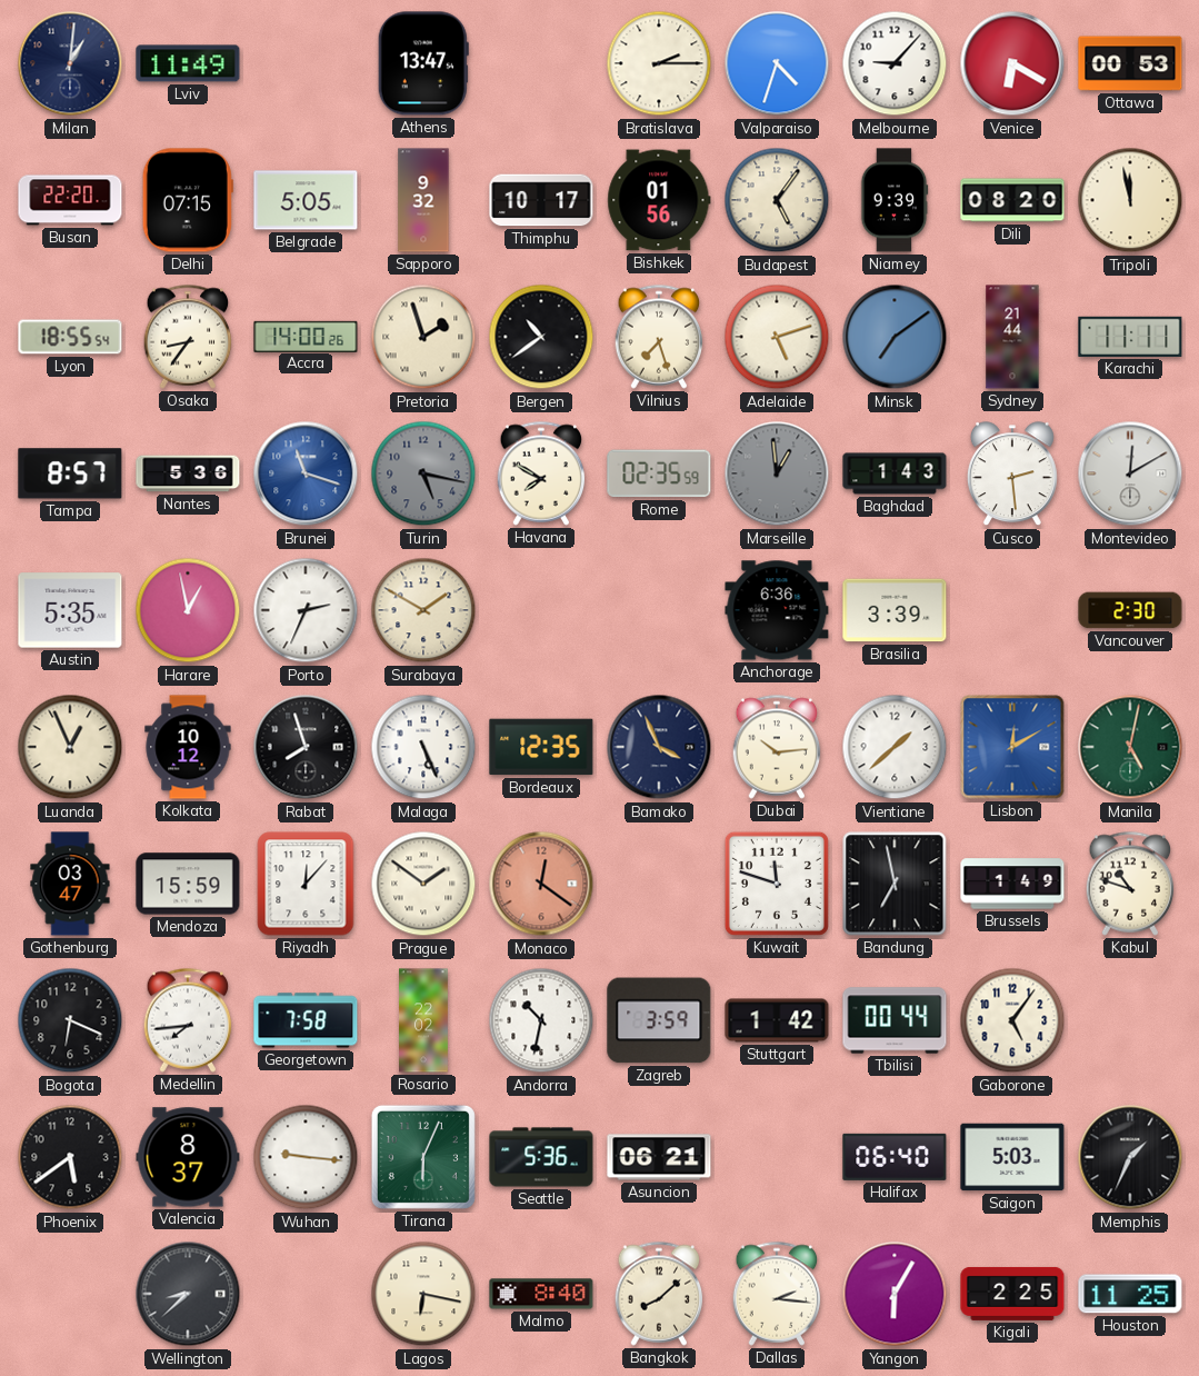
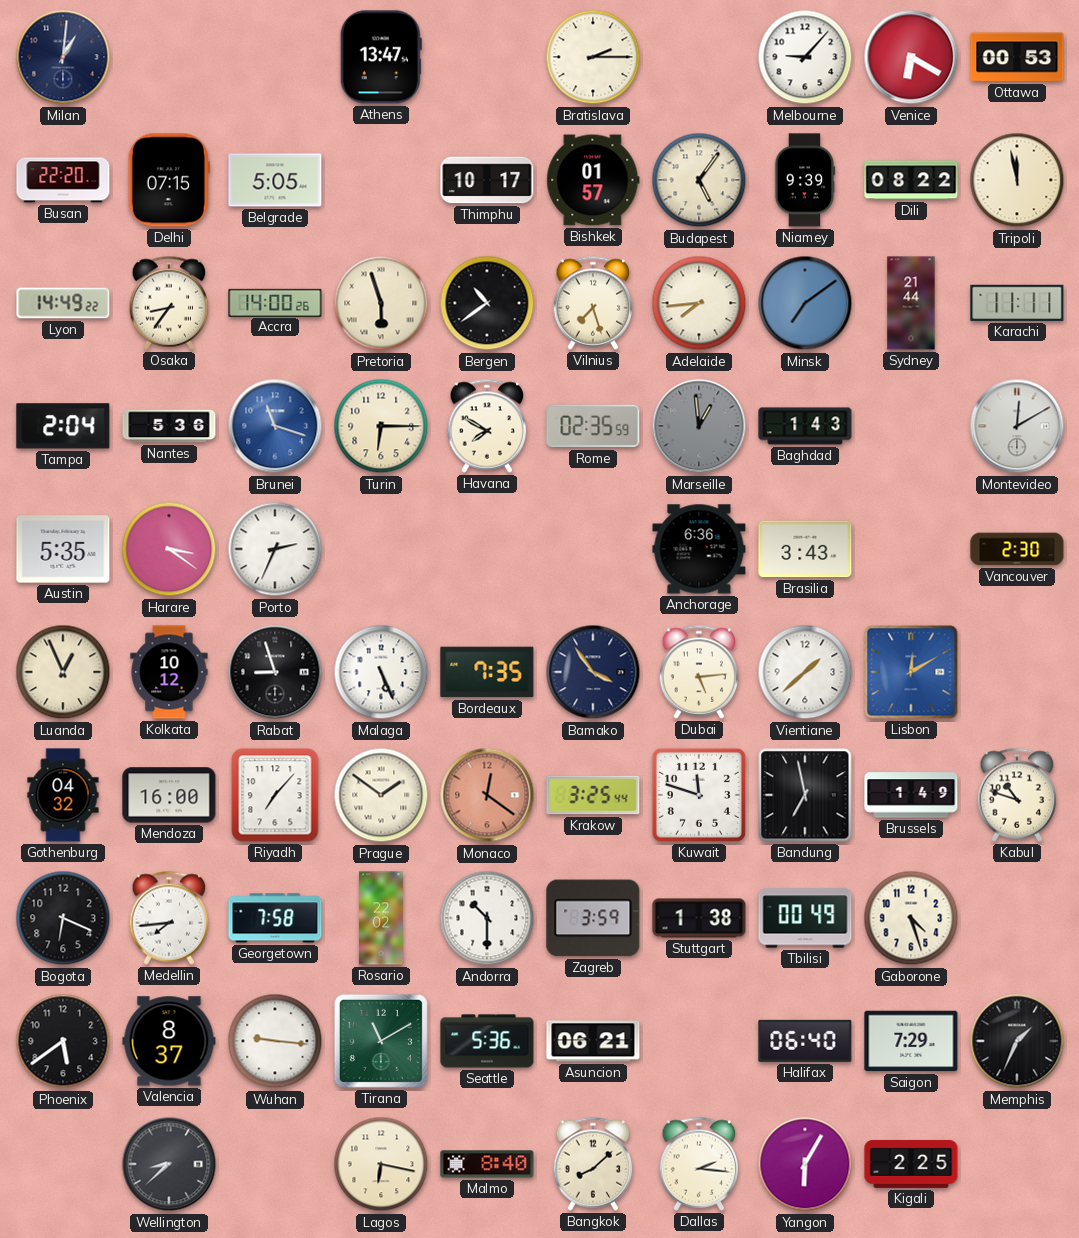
Lviv: 11:49 -> none (188, 63)
Valparaiso: 4:33 -> none (777, 63)
Sapporo: 9:32 -> none (423, 200)
Bishkek: 01:56 -> 01:57 (593, 180)
Dili: 08:20 -> 08:22 (911, 180)
Lyon: 18:55 -> 14:49 (63, 303)
Pretoria: 1:57 -> 5:57 (381, 303)
Adelaide: 5:12 -> 7:44 (699, 303)
Tampa: 8:57 -> 2:04 (63, 426)
Turin: 5:17 -> 6:15 (381, 426)
Turin dial: grey -> cream (381, 426)
Cusco: 2:29 -> none (1012, 475)
Harare: 12:58 -> 3:21 (169, 549)
Surabaya: 1:50 -> none (423, 610)
Brasilia: 3:39 -> 3:43 (805, 549)
Rabat: 7:57 -> 8:57 (275, 672)
Bordeaux: 12:35 -> 7:35 (487, 672)
Bamako: 3:56 -> 3:54 (593, 672)
Dubai: 10:14 -> 5:14 (699, 672)
Manila: 5:02 -> none (1130, 747)
Gothenburg: 03:47 -> 04:32 (63, 795)
Mendoza: 15:59 -> 16:00 (169, 795)
Riyadh: 12:07 -> 7:07 (275, 795)
Krakow: none -> 3:25 (593, 795)
Andorra: 10:32 -> 10:30 (487, 918)
Stuttgart: 1:42 -> 1:38 (699, 918)
Tbilisi: 00:44 -> 00:49 (805, 918)
Gaborone: 5:06 -> 4:27 (911, 918)
Tirana: 6:04 -> 11:10 (381, 1041)
Saigon: 5:03 -> 7:29 (911, 1041)
Houston: 11:25 -> none (1130, 1294)
